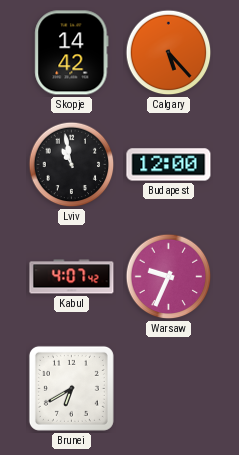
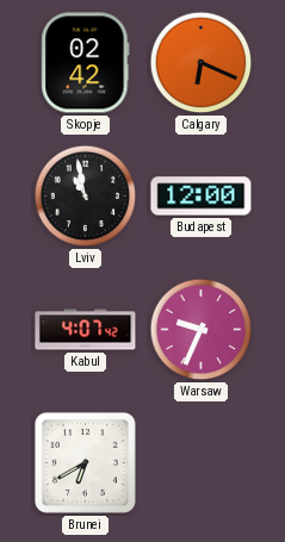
Skopje: 14:42 -> 02:42 (86, 63)
Calgary: 5:23 -> 6:19 (202, 63)
